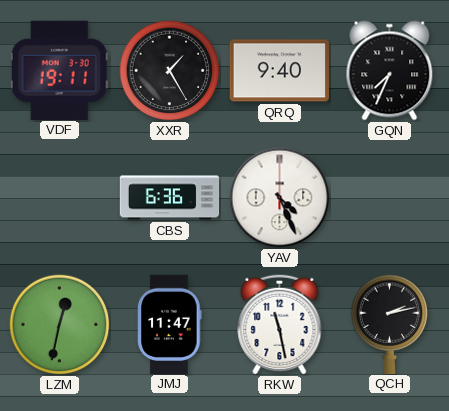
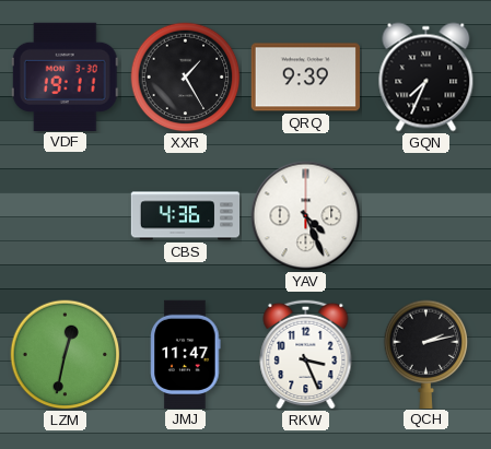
QRQ: 9:40 -> 9:39 (305, 78)
CBS: 6:36 -> 4:36 (186, 216)
RKW: 11:28 -> 3:26 (306, 354)
